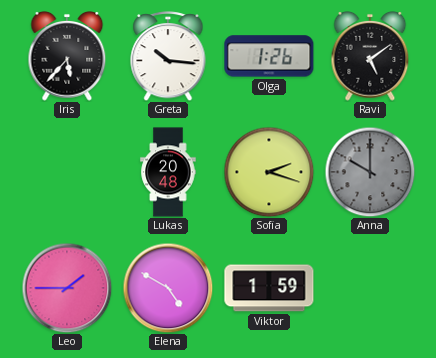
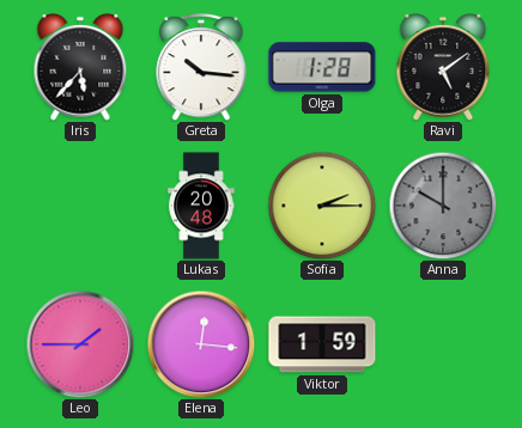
Olga: 1:26 -> 1:28 (322, 67)
Sofia: 2:18 -> 2:15 (322, 206)
Elena: 4:50 -> 12:16 (201, 344)
